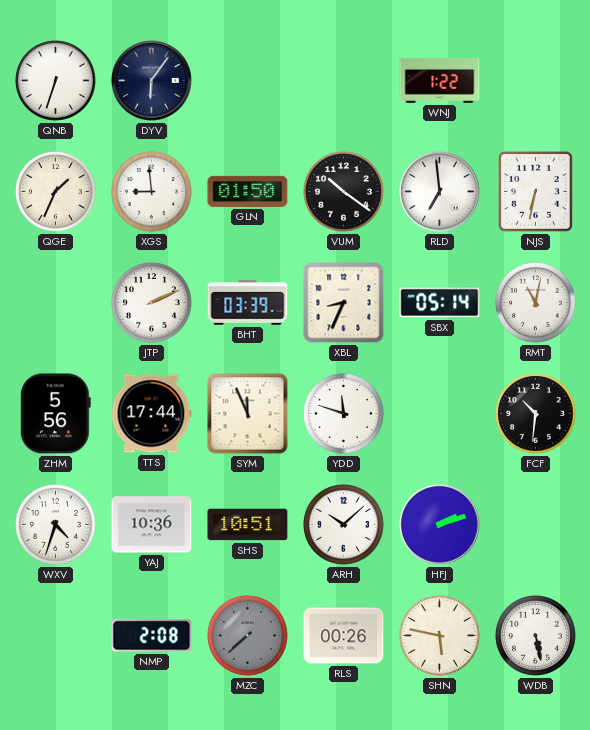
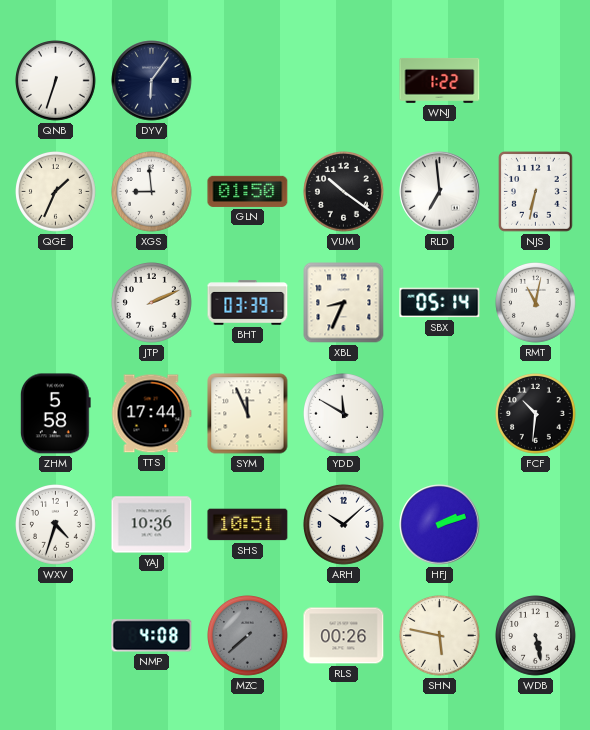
ZHM: 5:56 -> 5:58 (55, 414)
YDD: 11:48 -> 11:50 (344, 414)
NMP: 2:08 -> 4:08 (152, 636)
